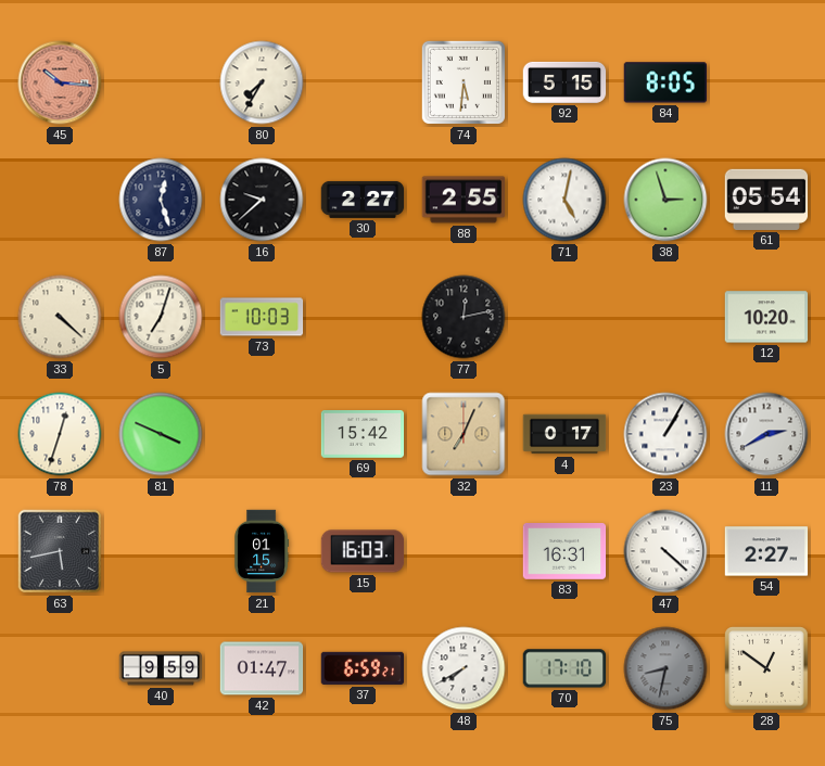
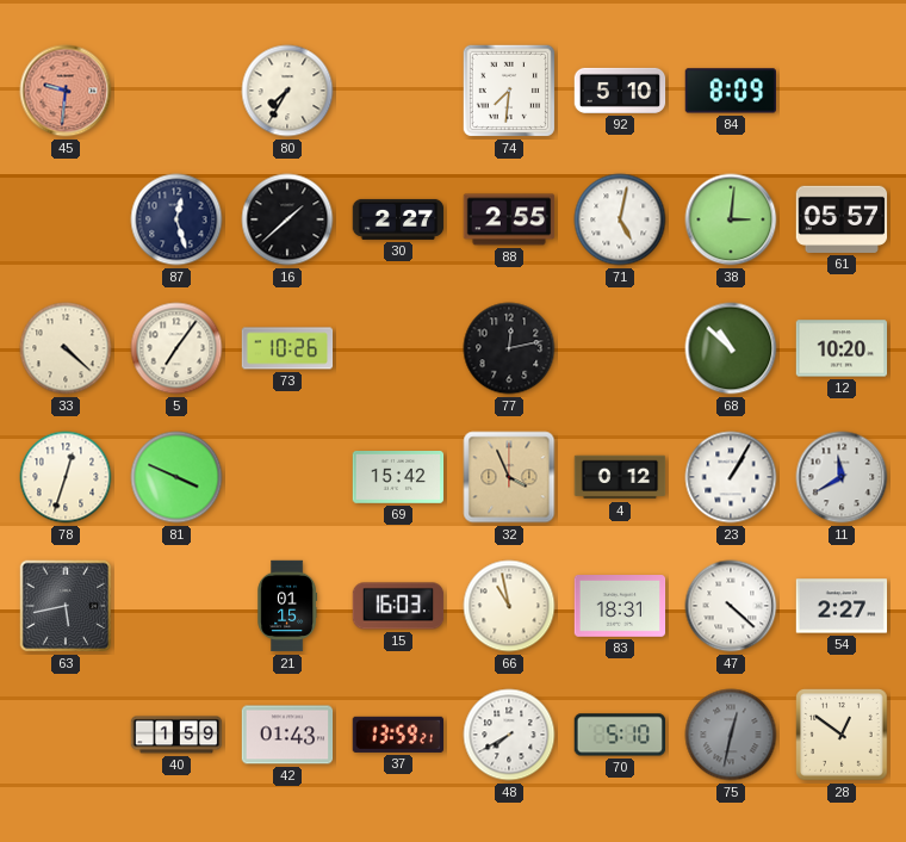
45: 10:16 -> 9:31 (66, 91)
74: 5:31 -> 7:31 (509, 91)
92: 5:15 -> 5:10 (620, 91)
84: 8:05 -> 8:09 (730, 91)
16: 9:38 -> 1:38 (287, 219)
38: 2:57 -> 3:01 (731, 219)
61: 05:54 -> 05:57 (842, 219)
5: 7:03 -> 7:06 (176, 348)
73: 10:03 -> 10:26 (287, 348)
68: none -> 10:52 (731, 348)
32: 7:04 -> 3:56 (509, 477)
4: 0:17 -> 0:12 (620, 477)
11: 2:40 -> 11:40 (842, 477)
66: none -> 10:58 (509, 606)
83: 16:31 -> 18:31 (620, 607)
40: 9:59 -> 1:59 (176, 735)
42: 01:47 -> 01:43 (287, 735)
37: 6:59 -> 13:59 (397, 735)
70: 17:10 -> 5:10 (620, 735)
75: 8:32 -> 12:32 (731, 735)
